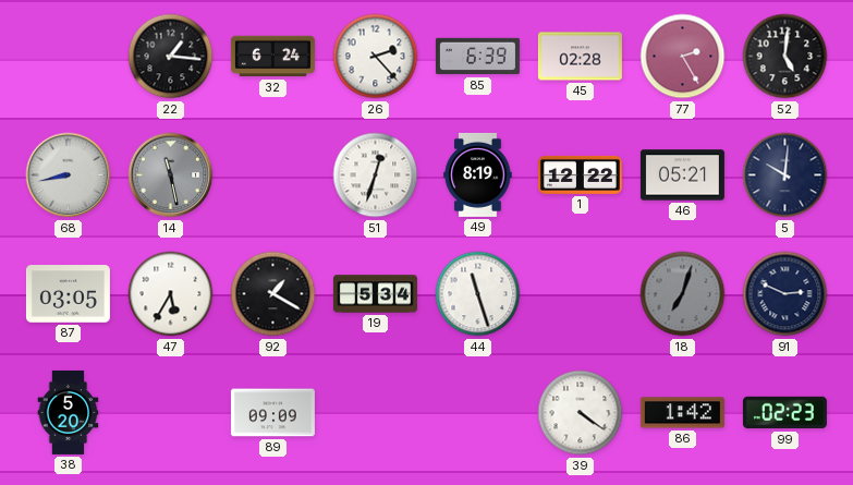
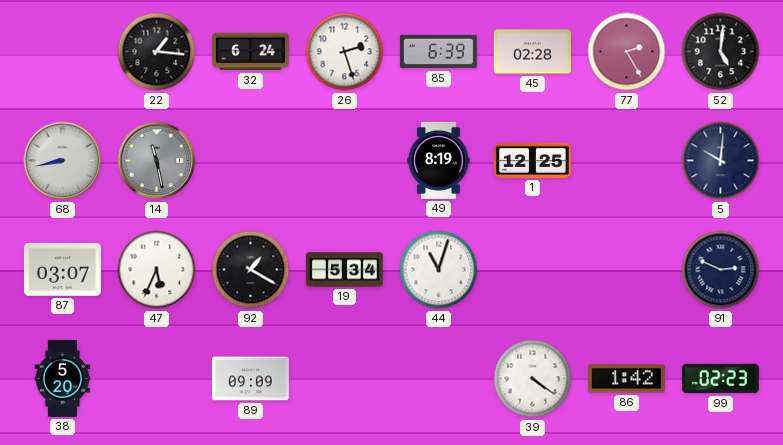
26: 2:23 -> 2:27 (345, 52)
51: 12:33 -> none (376, 175)
1: 12:22 -> 12:25 (532, 160)
46: 05:21 -> none (682, 175)
87: 03:05 -> 03:07 (62, 270)
47: 5:35 -> 5:34 (157, 270)
44: 11:27 -> 11:03 (439, 270)
18: 7:03 -> none (683, 294)
